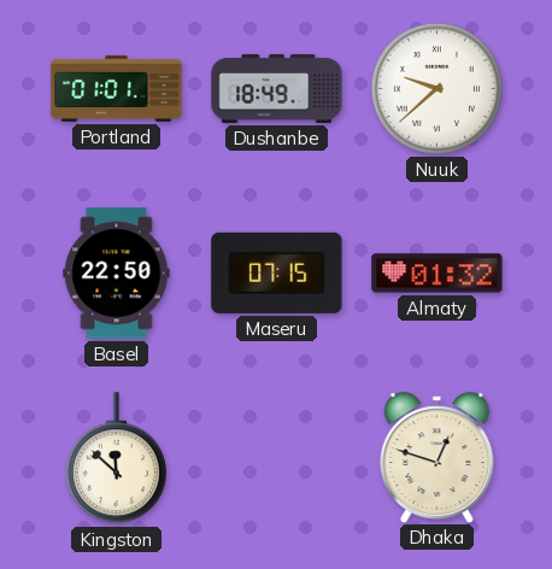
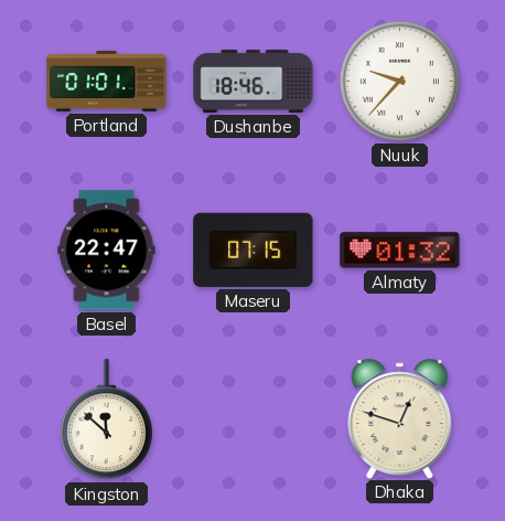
Dushanbe: 18:49 -> 18:46 (254, 81)
Nuuk: 9:38 -> 9:37 (399, 81)
Basel: 22:50 -> 22:47 (107, 251)
